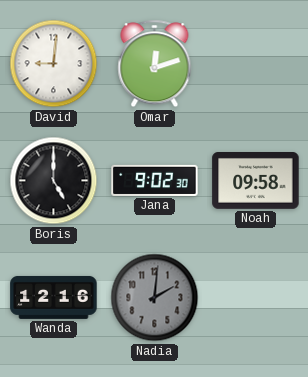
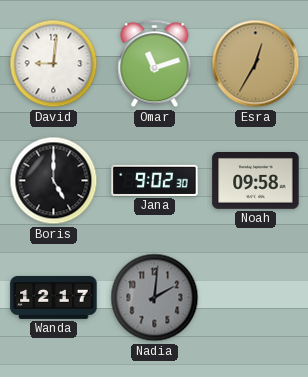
Omar: 12:12 -> 11:12 (155, 64)
Esra: none -> 12:35 (256, 64)
Wanda: 12:16 -> 12:17 (54, 297)
